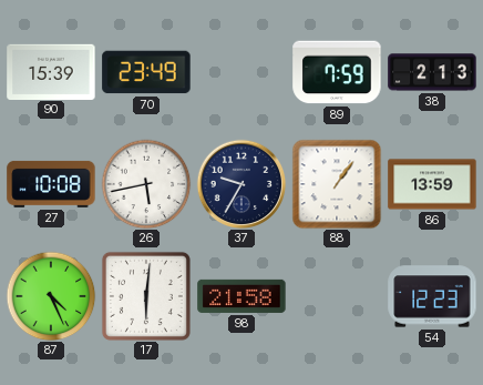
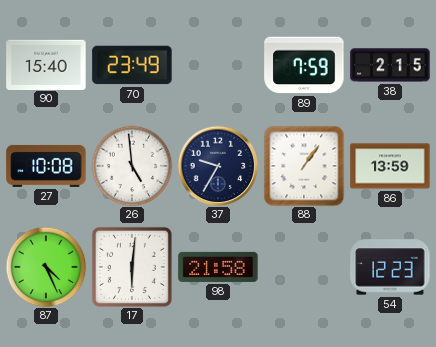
90: 15:39 -> 15:40 (46, 64)
38: 2:13 -> 2:15 (390, 65)
26: 5:43 -> 4:59 (132, 166)
